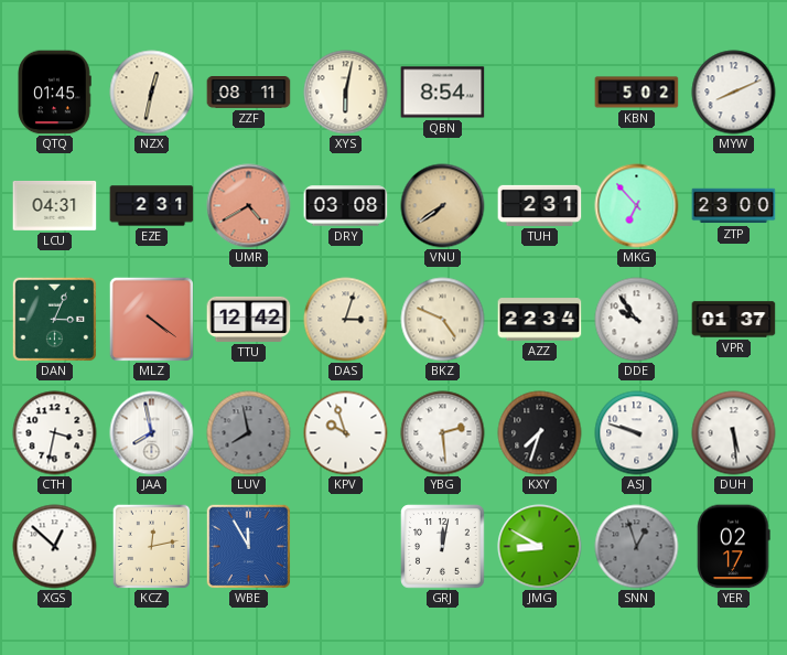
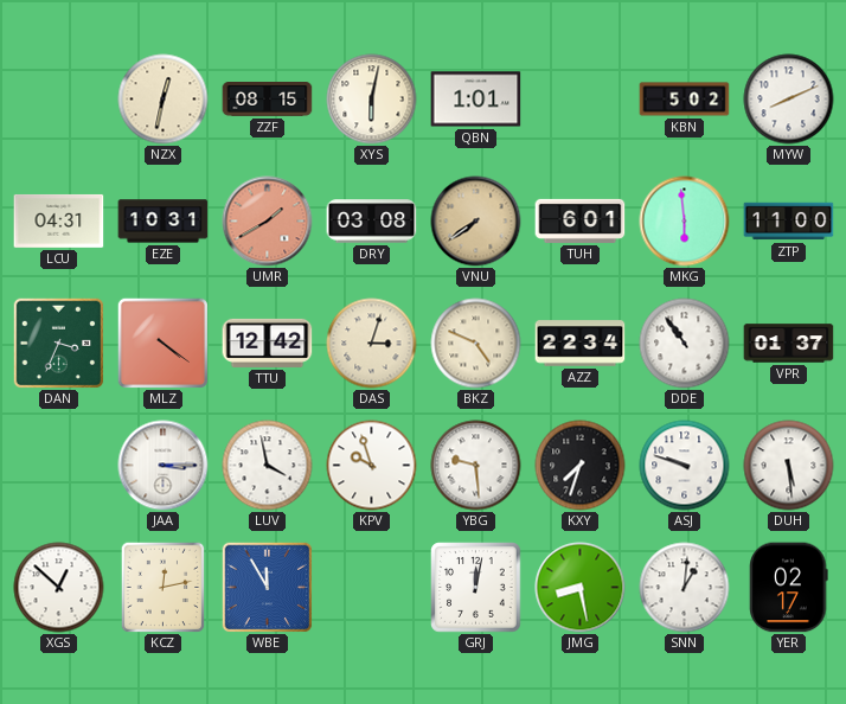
QTQ: 01:45 -> none (54, 93)
ZZF: 08:11 -> 08:15 (268, 100)
QBN: 8:54 -> 1:01 (476, 100)
EZE: 2:31 -> 10:31 (164, 222)
UMR: 4:40 -> 1:40 (268, 222)
TUH: 2:31 -> 6:01 (581, 220)
MKG: 6:53 -> 5:59 (685, 222)
ZTP: 23:00 -> 11:00 (789, 222)
DAN: 3:04 -> 3:34 (58, 343)
DDE: 9:54 -> 10:54 (685, 344)
CTH: 3:32 -> none (55, 433)
JAA: 7:58 -> 3:15 (164, 466)
LUV: 7:58 -> 3:58 (268, 466)
LUV dial: grey -> white (268, 466)
YBG: 2:29 -> 9:29 (476, 466)
JMG: 8:50 -> 8:28 (581, 588)
SNN: 12:57 -> 1:01 (685, 588)
SNN dial: grey -> white (685, 588)
